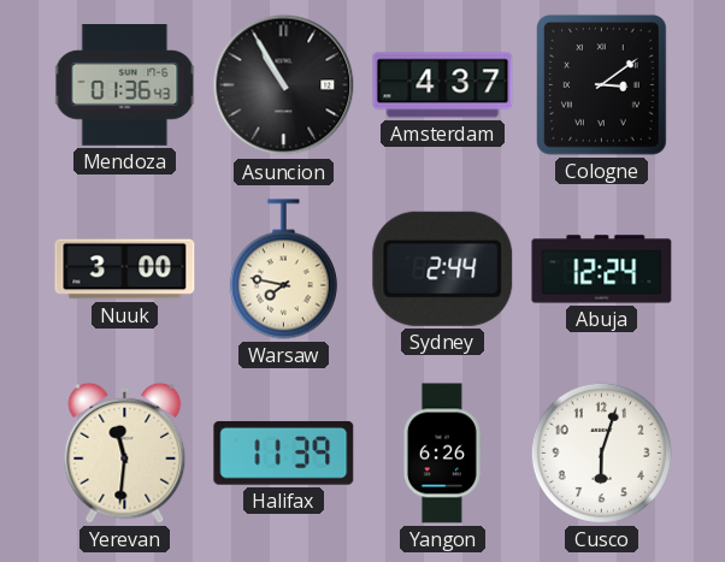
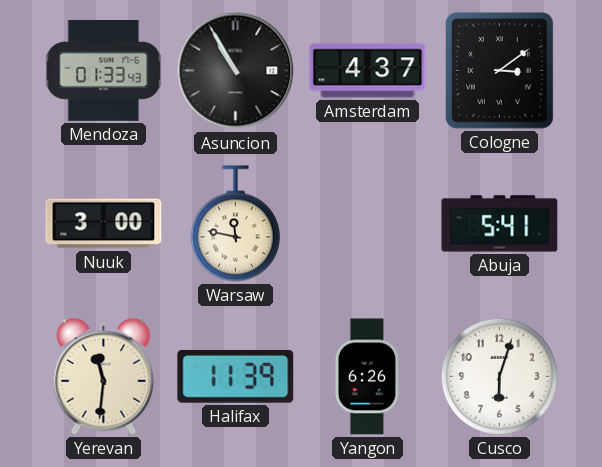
Mendoza: 01:36 -> 01:33 (104, 71)
Warsaw: 7:47 -> 11:47 (235, 224)
Sydney: 2:44 -> none (443, 268)
Abuja: 12:24 -> 5:41 (500, 224)
